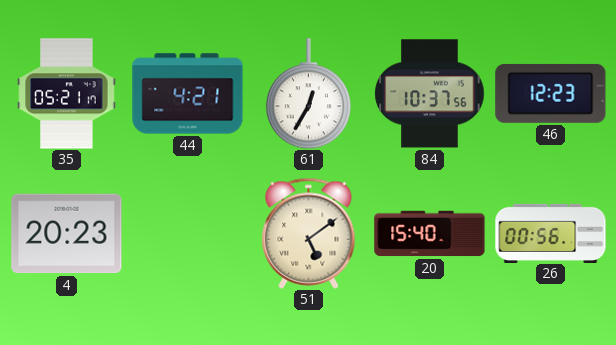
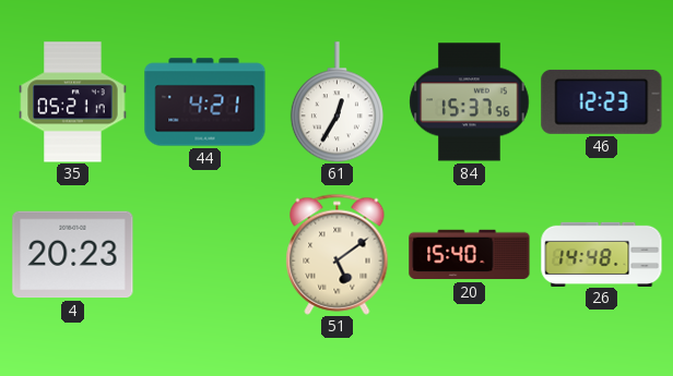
84: 10:37 -> 15:37 (470, 102)
26: 00:56 -> 14:48 (602, 254)
